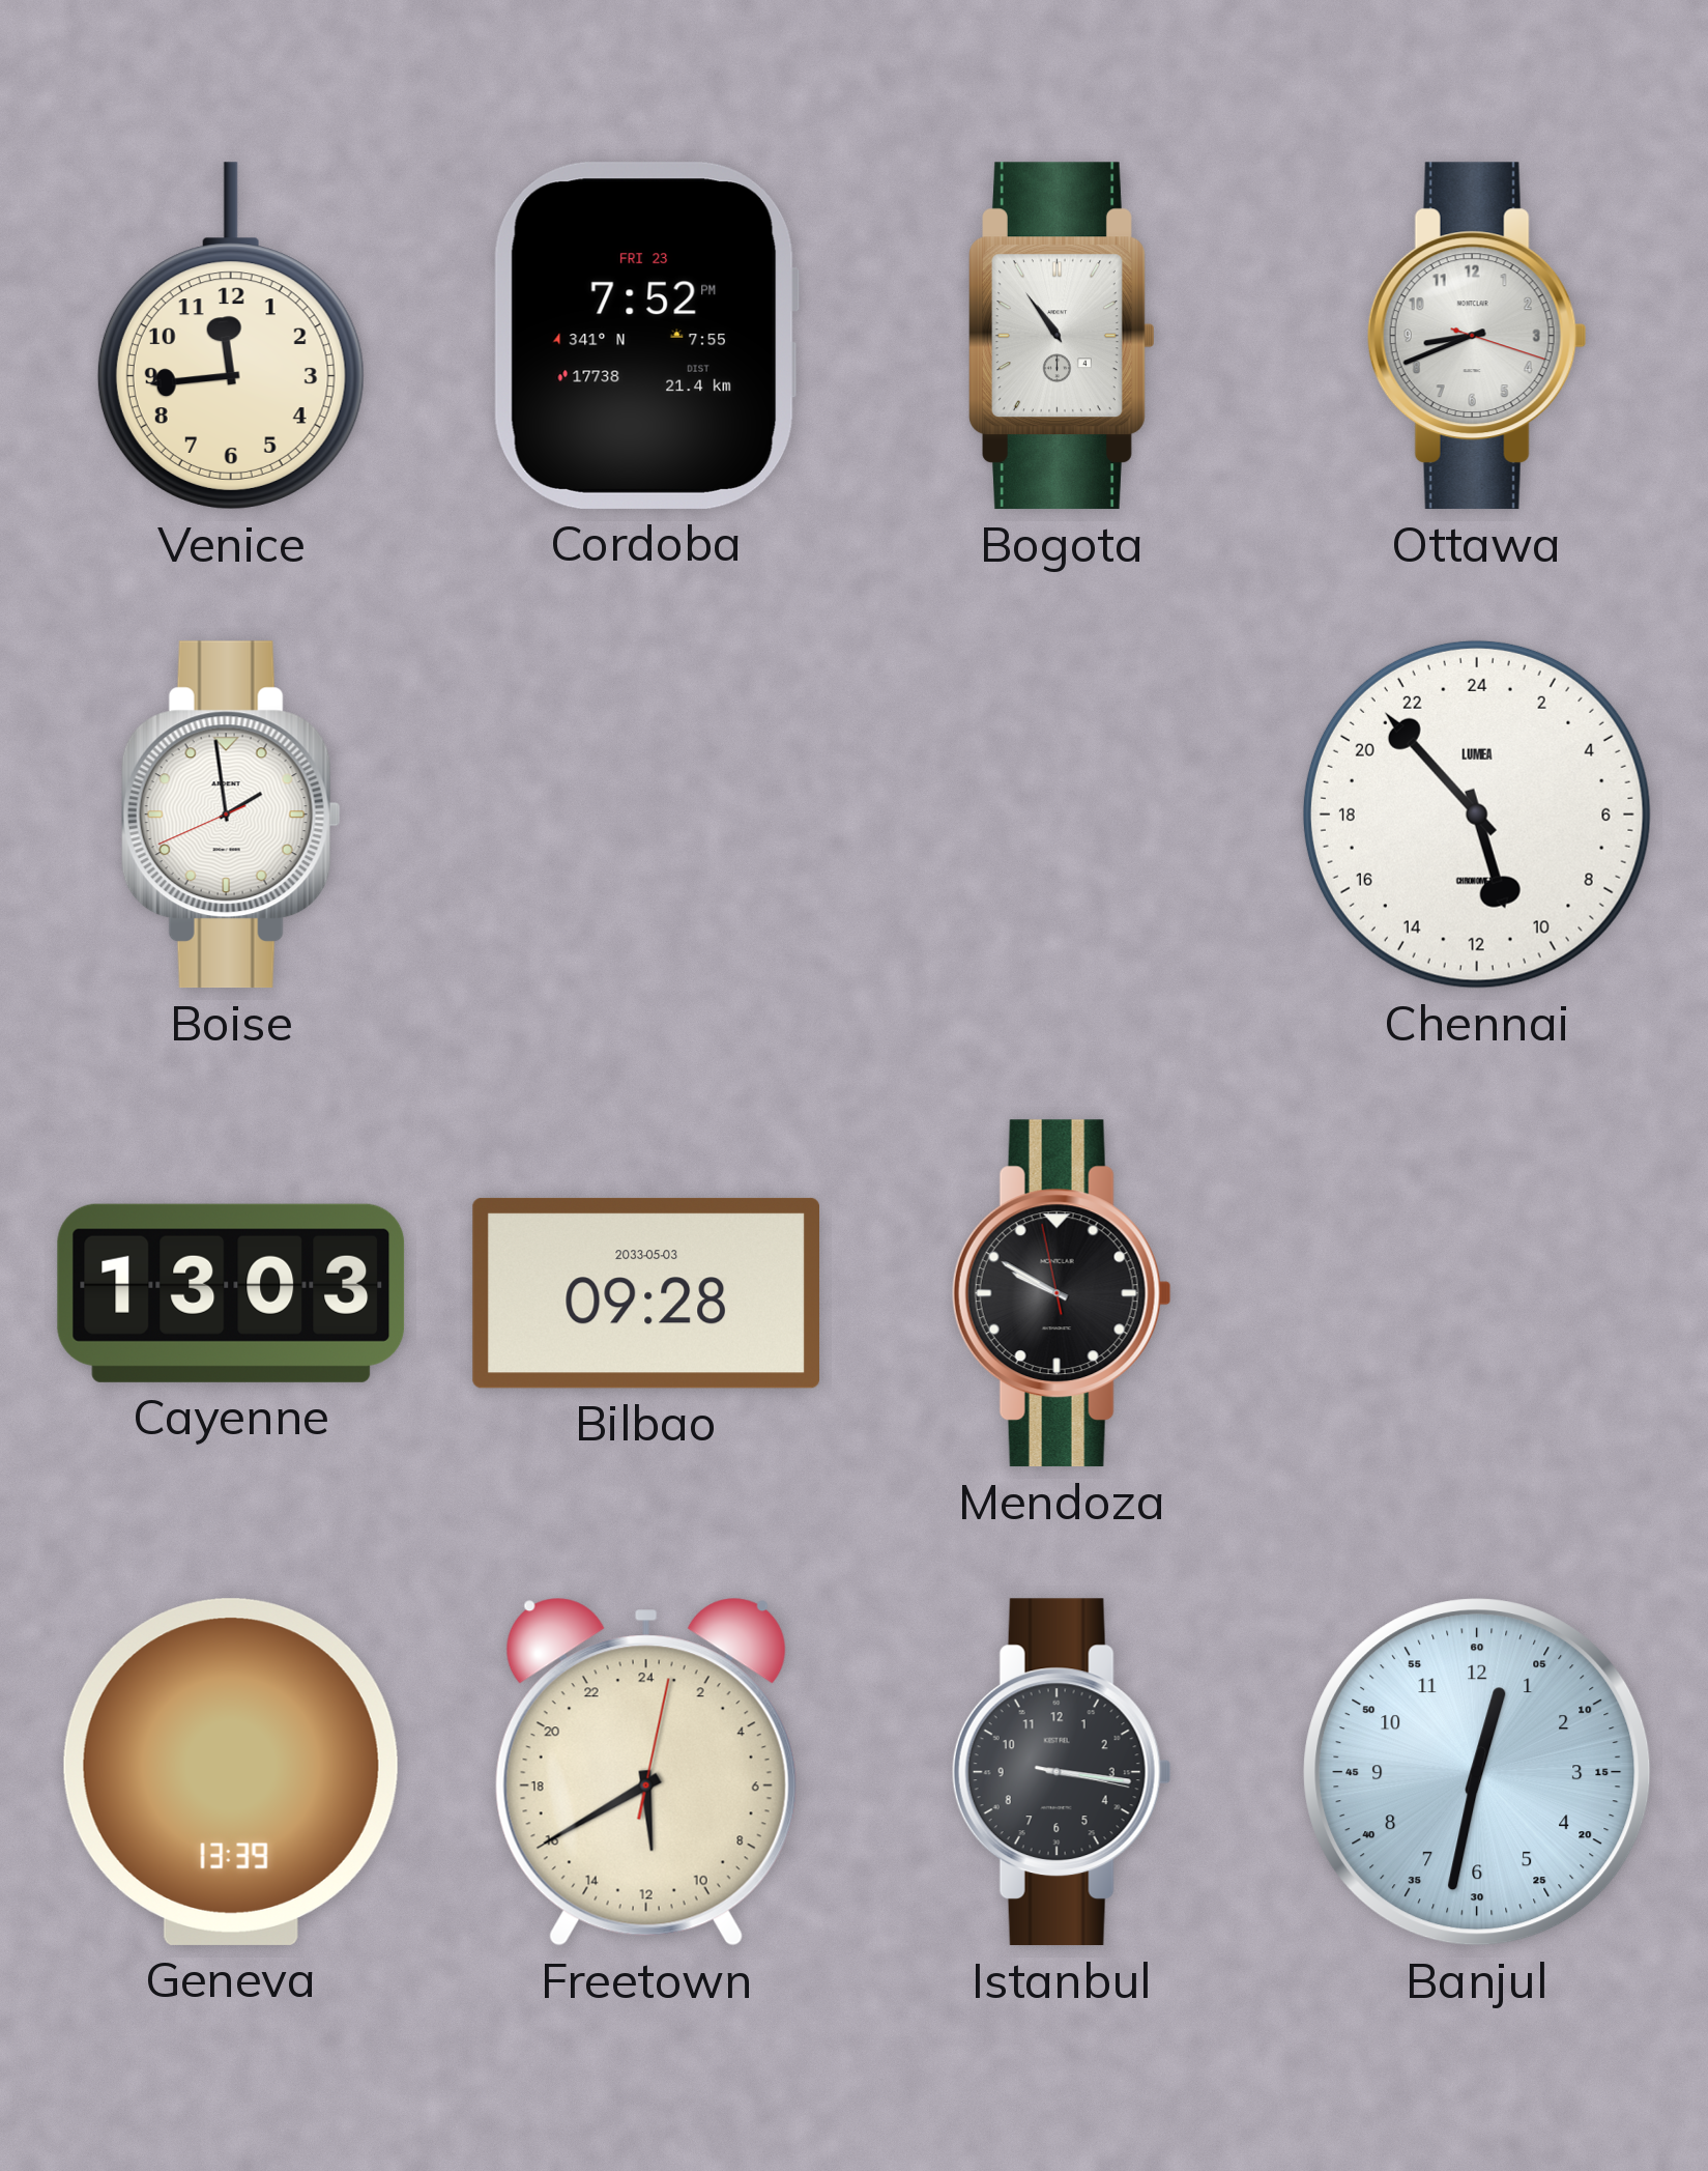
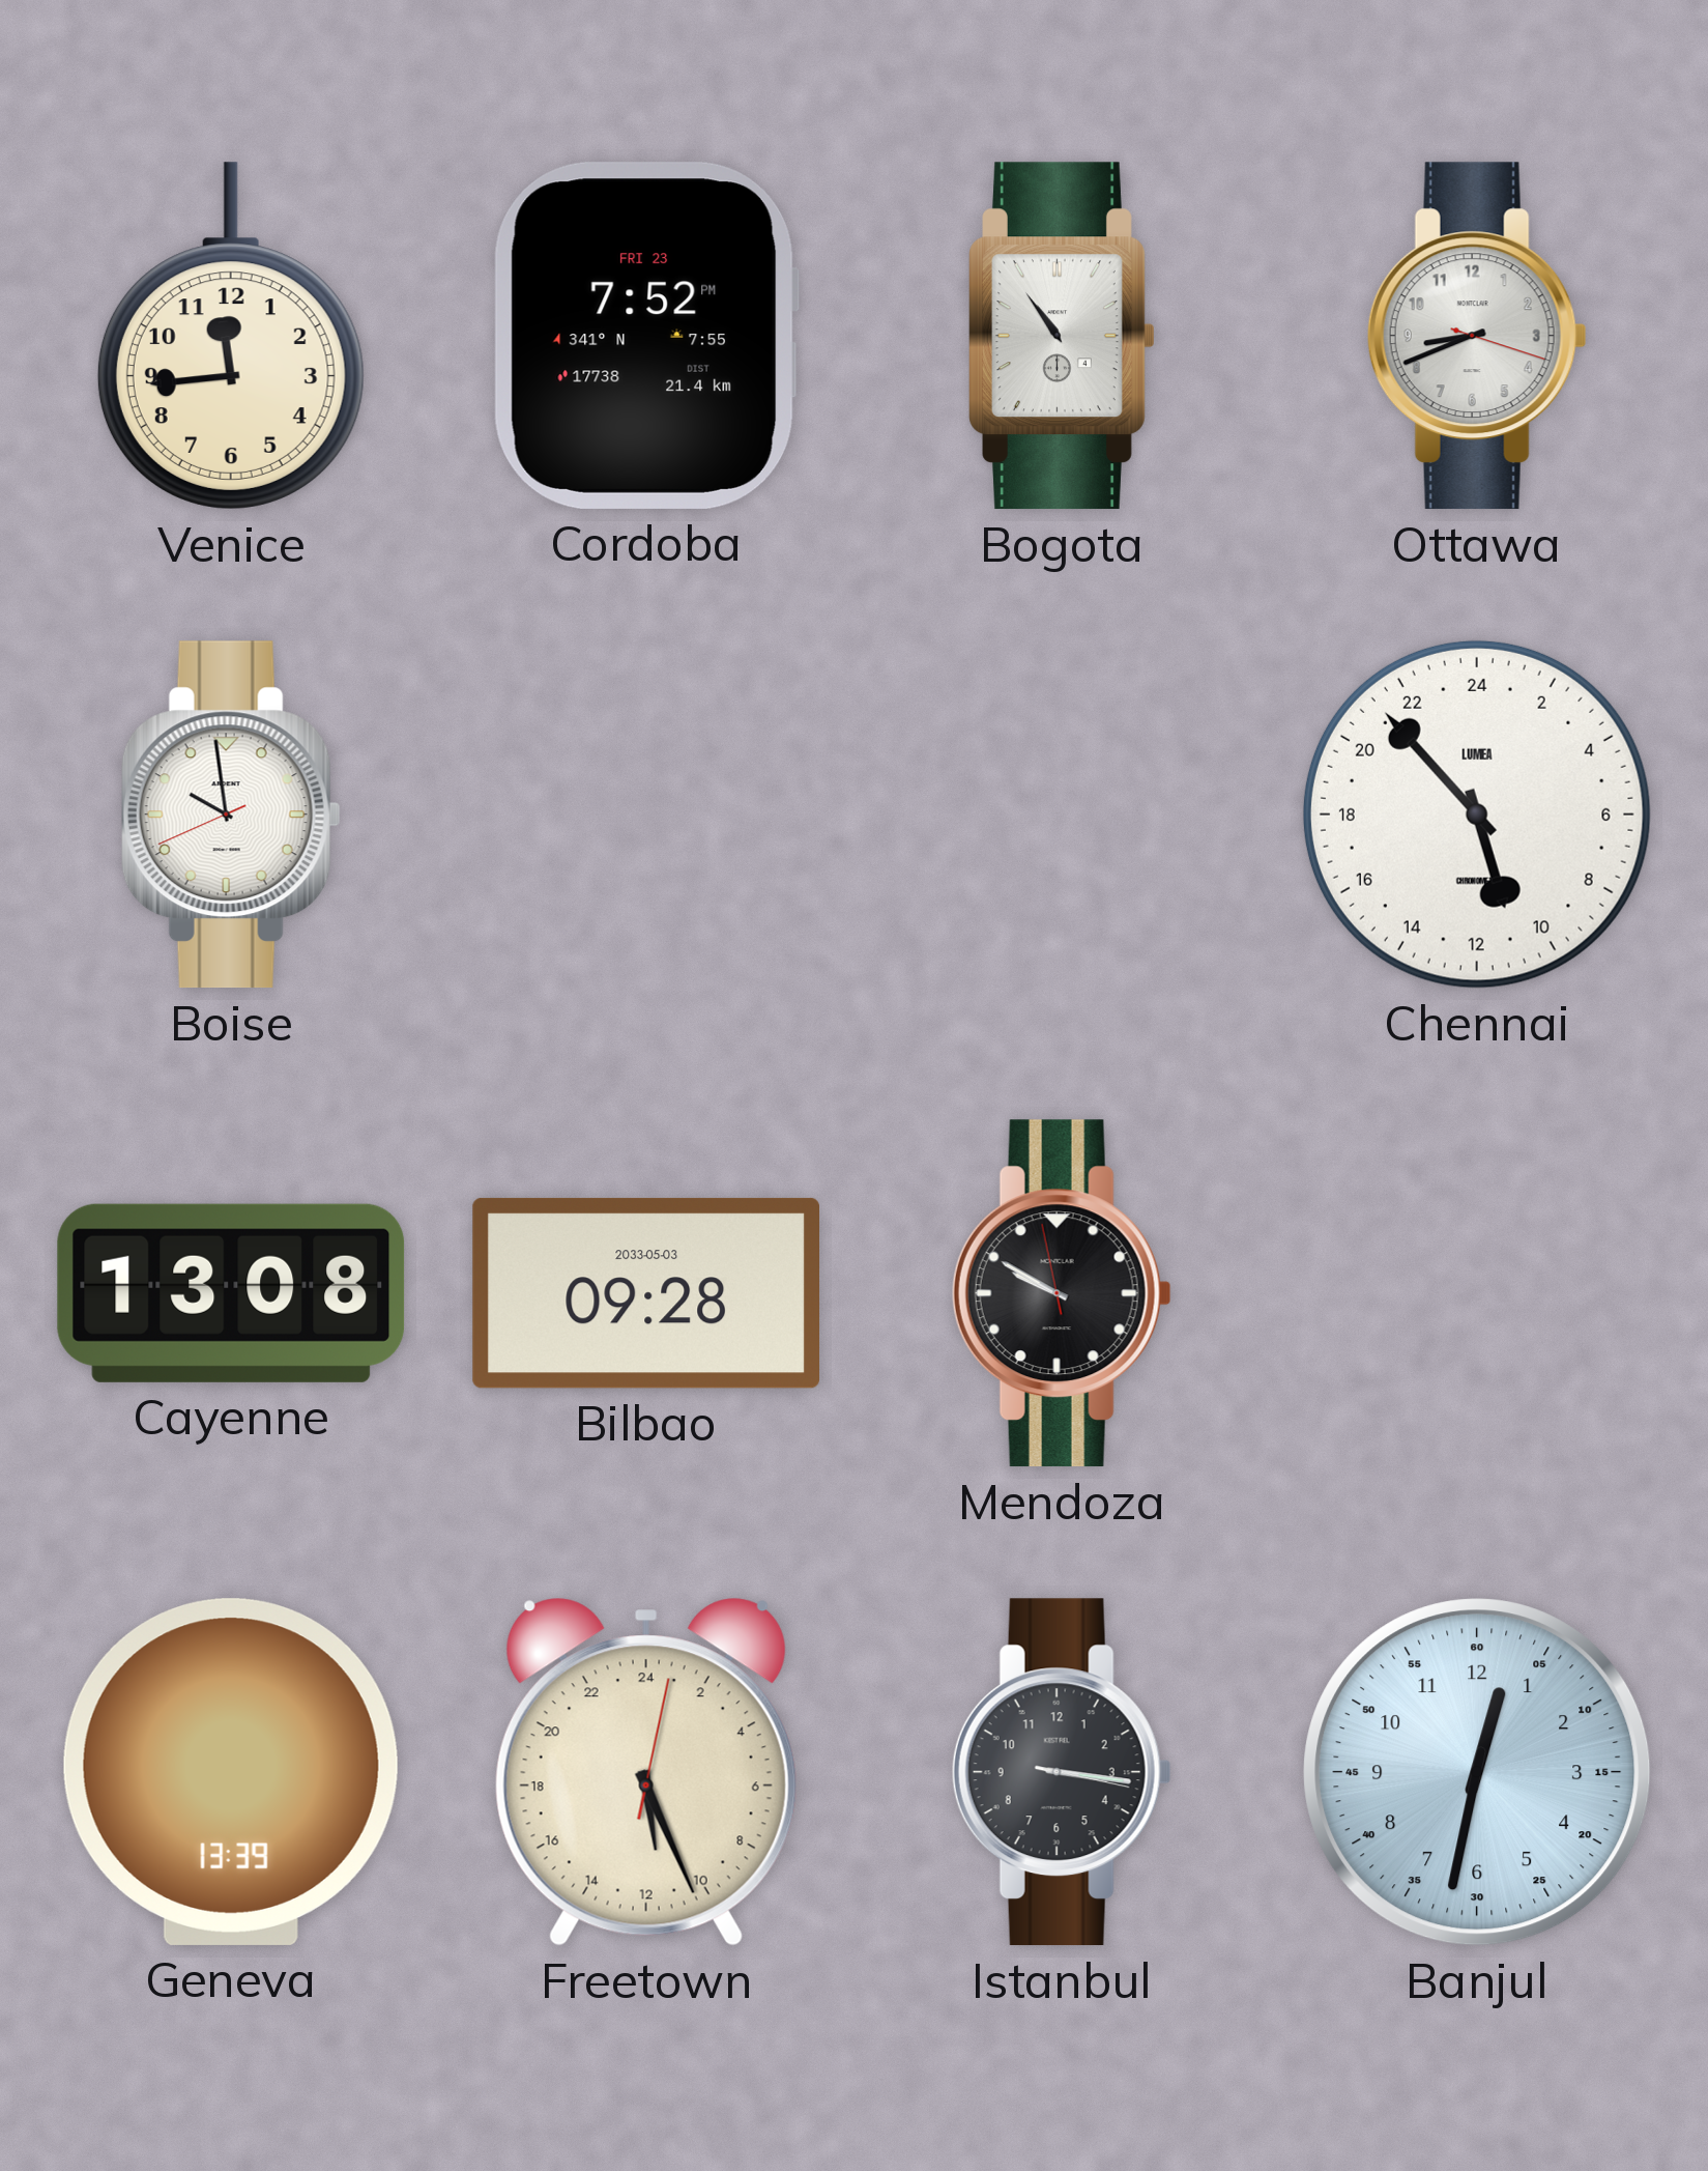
Boise: 1:58 -> 9:58 (231, 815)
Cayenne: 13:03 -> 13:08 (231, 1293)
Freetown: 11:40 -> 11:26 (646, 1772)
